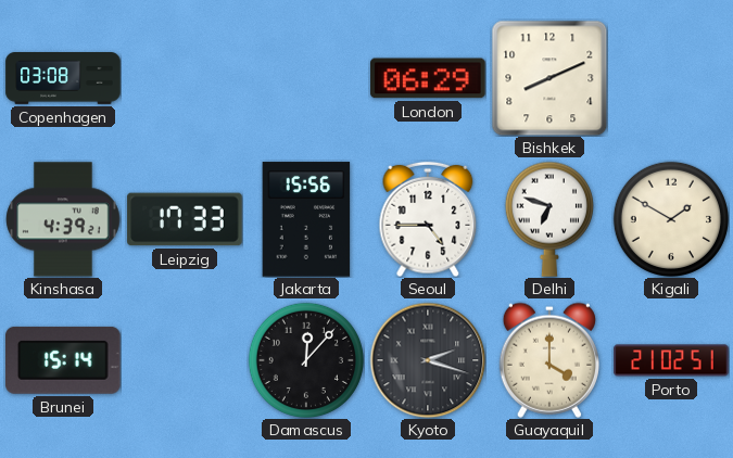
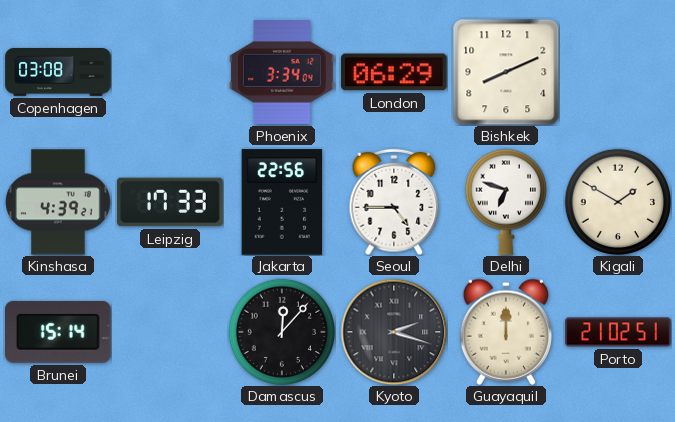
Phoenix: none -> 3:34 (282, 72)
Jakarta: 15:56 -> 22:56 (282, 202)
Guayaquil: 4:00 -> 12:00 (506, 332)
